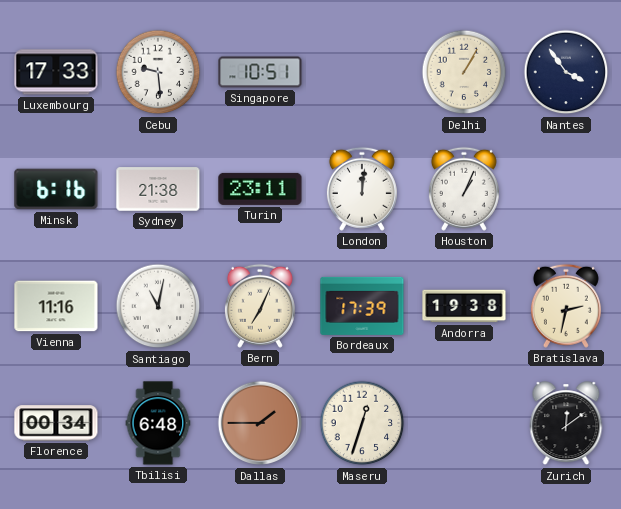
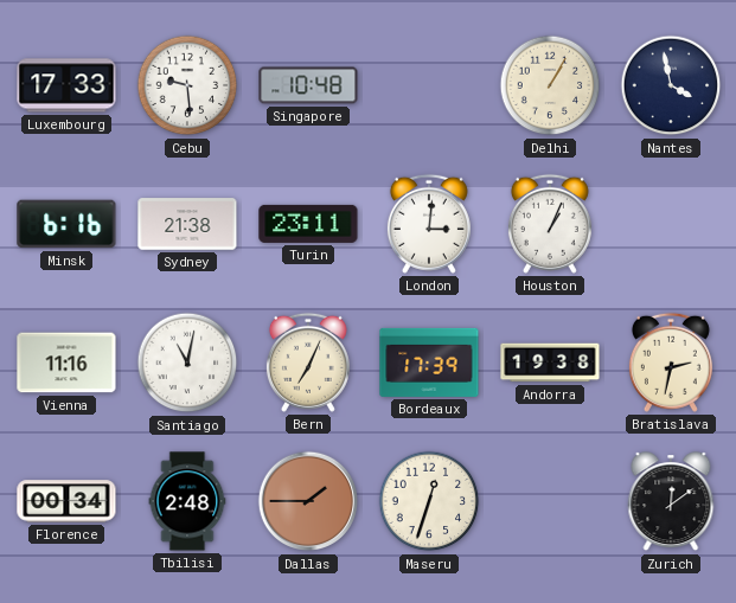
Singapore: 10:51 -> 10:48 (308, 85)
Nantes: 3:54 -> 3:58 (671, 85)
London: 12:01 -> 3:01 (429, 224)
Tbilisi: 6:48 -> 2:48 (187, 501)
